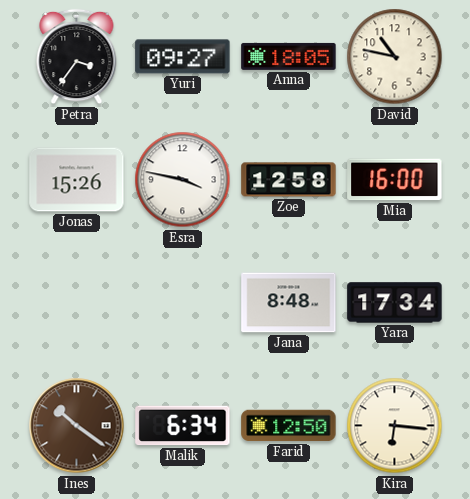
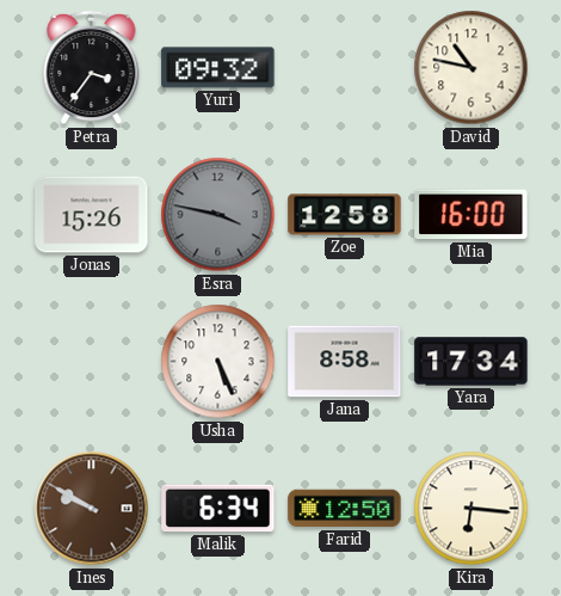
Yuri: 09:27 -> 09:32 (218, 68)
Anna: 18:05 -> none (289, 56)
Esra dial: white -> grey (218, 215)
Usha: none -> 5:26 (218, 362)
Jana: 8:48 -> 8:58 (345, 362)
Ines: 10:21 -> 9:50 (92, 509)
